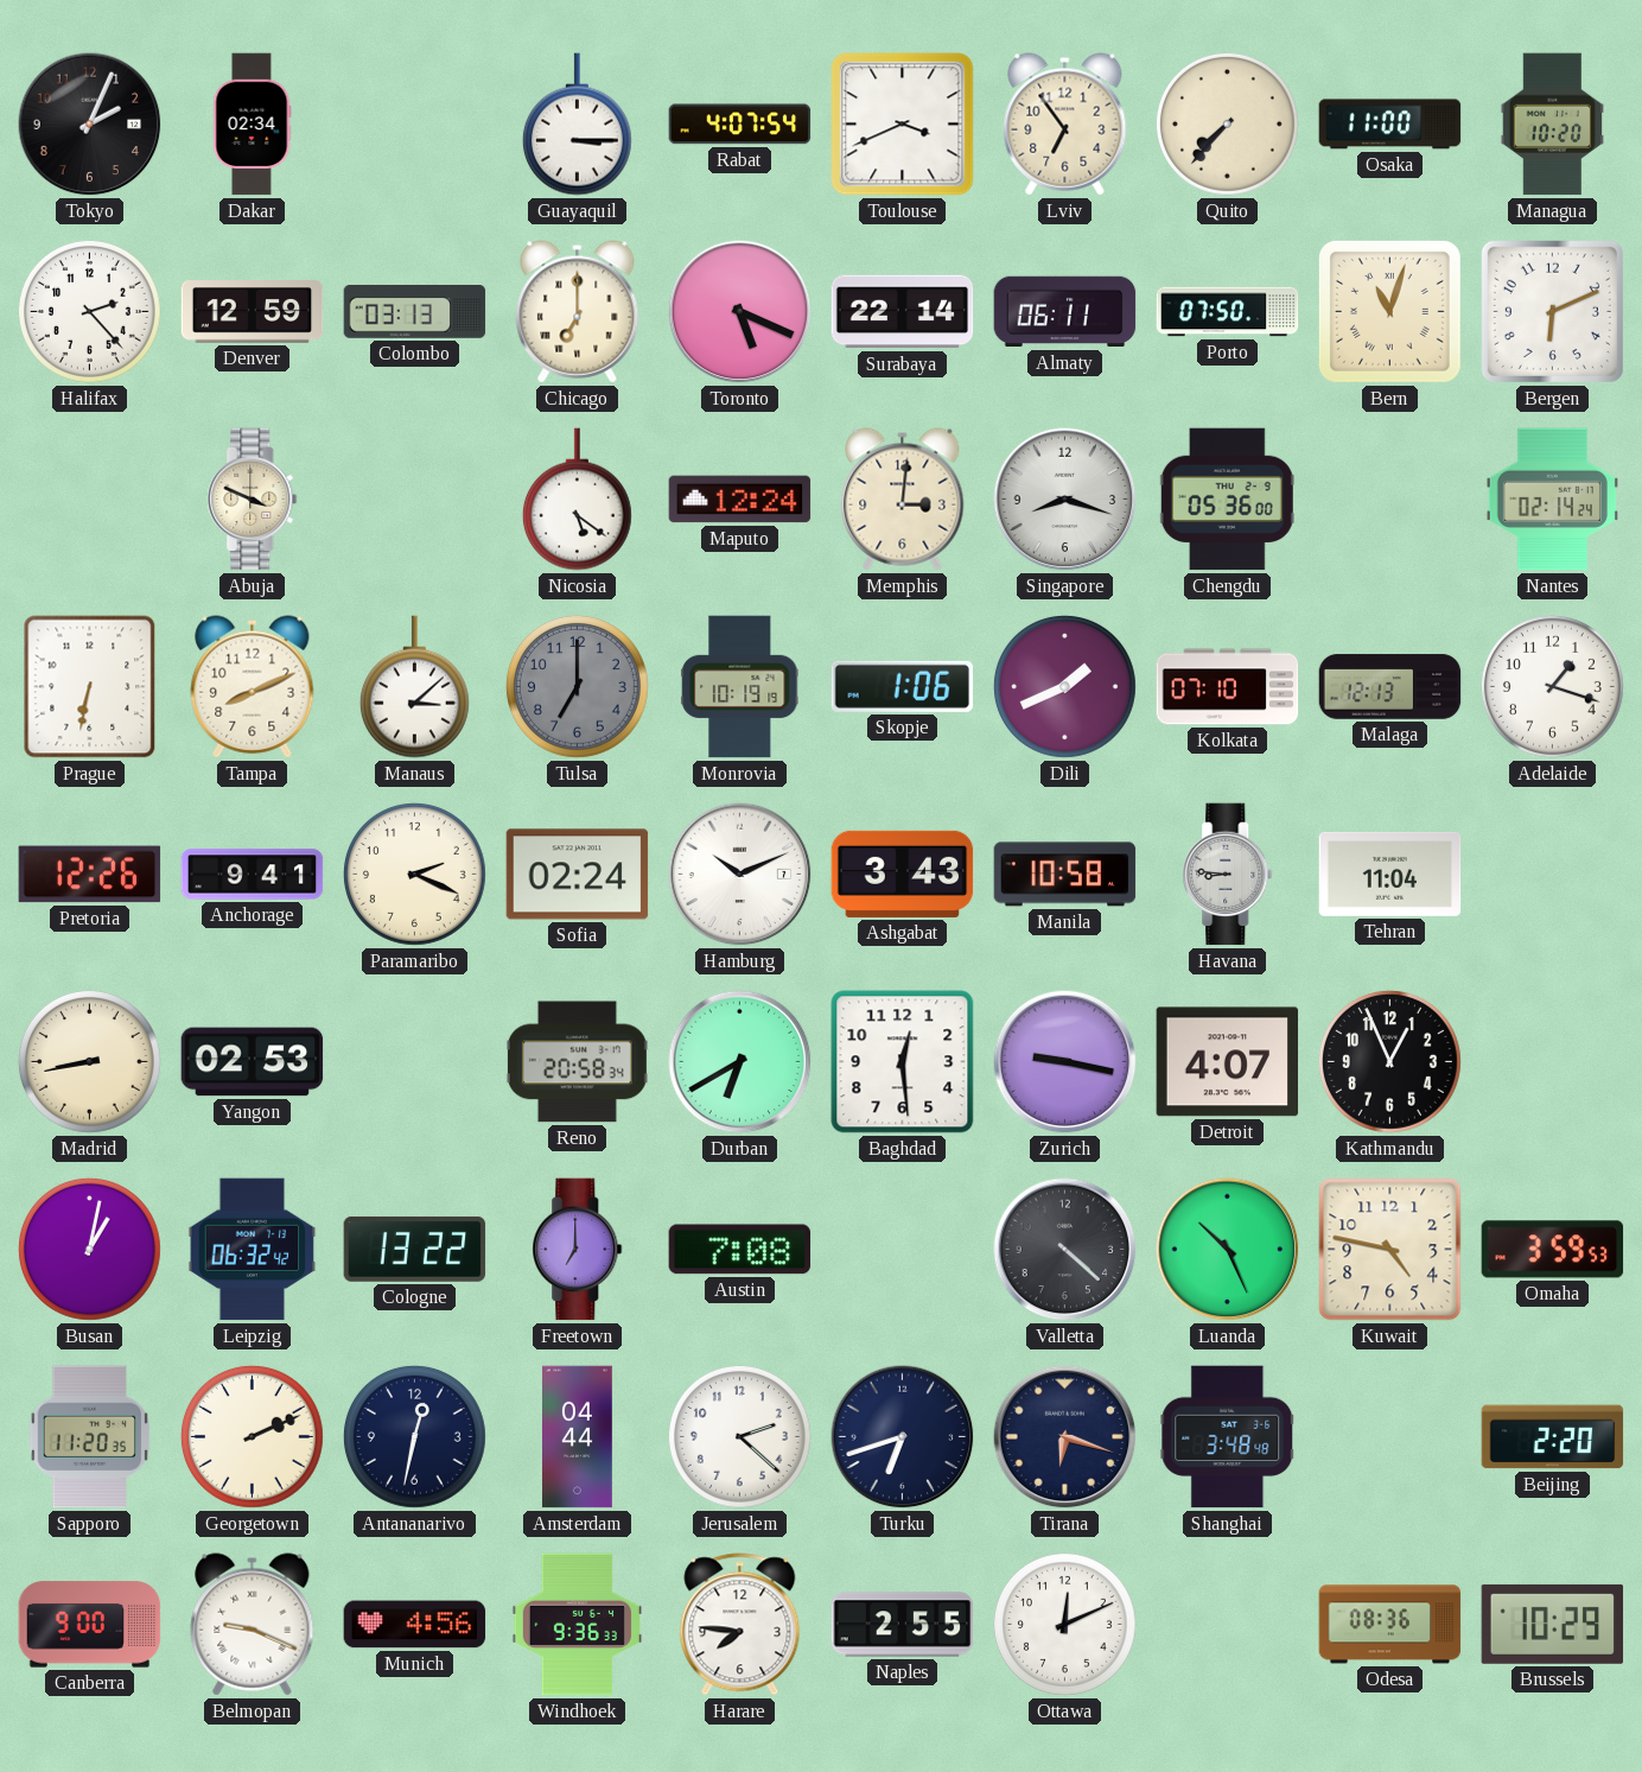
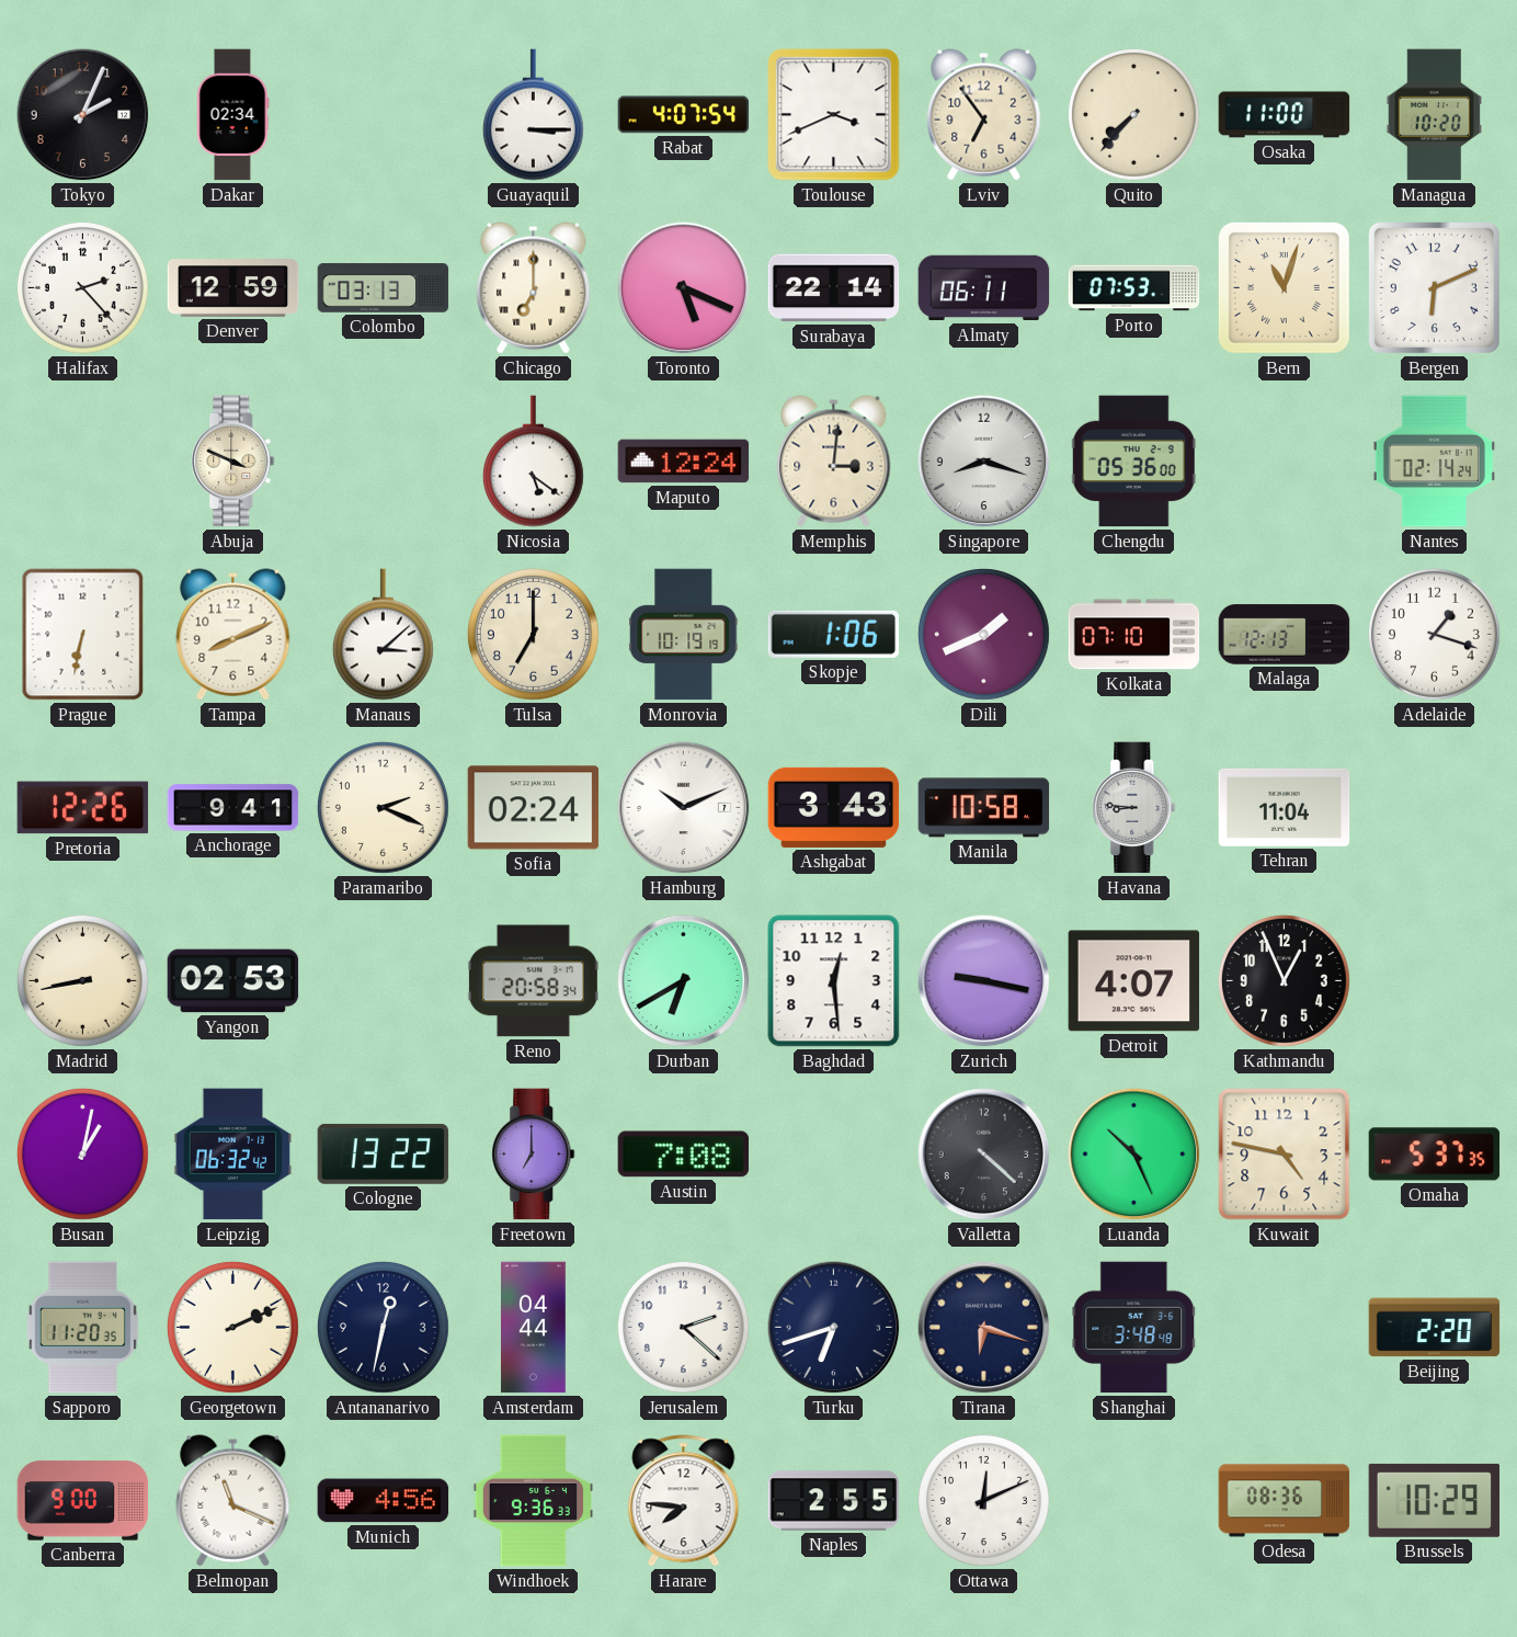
Porto: 07:50 -> 07:53 (1134, 288)
Tulsa dial: grey -> cream (533, 634)
Omaha: 3:59 -> 5:37 (1435, 1155)
Belmopan: 9:19 -> 11:19 (233, 1501)
